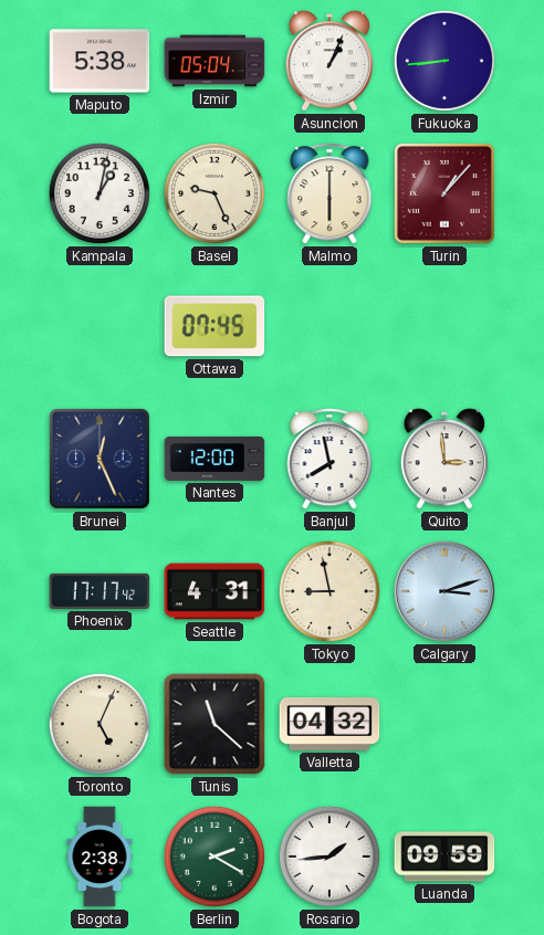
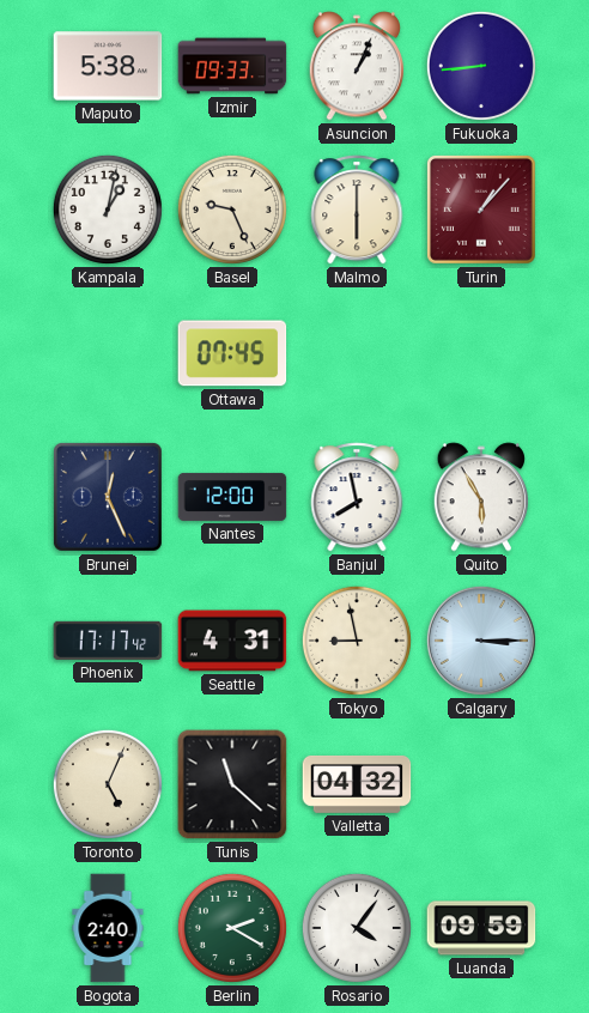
Izmir: 05:04 -> 09:33 (232, 66)
Quito: 2:59 -> 5:55 (481, 497)
Calgary: 3:12 -> 3:15 (481, 641)
Bogota: 2:38 -> 2:40 (108, 928)
Rosario: 1:44 -> 4:06 (357, 928)
